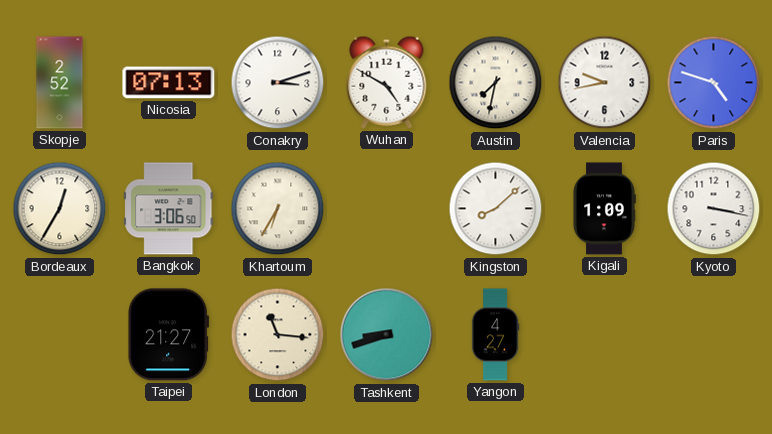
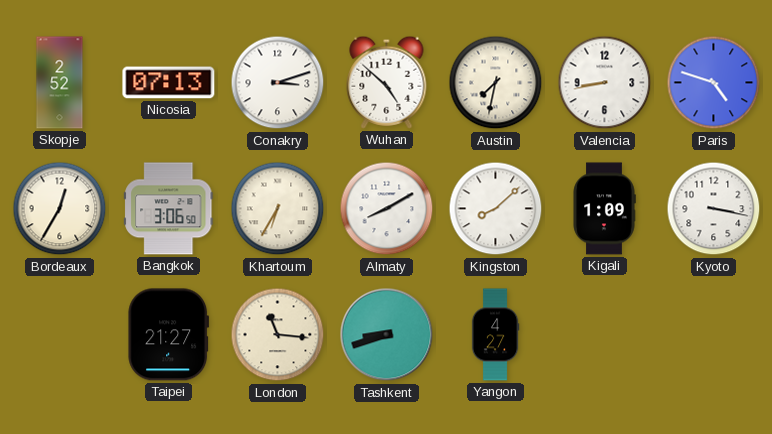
Wuhan: 4:50 -> 4:52 (387, 82)
Valencia: 9:43 -> 8:43 (605, 83)
Almaty: none -> 8:10 (387, 209)
